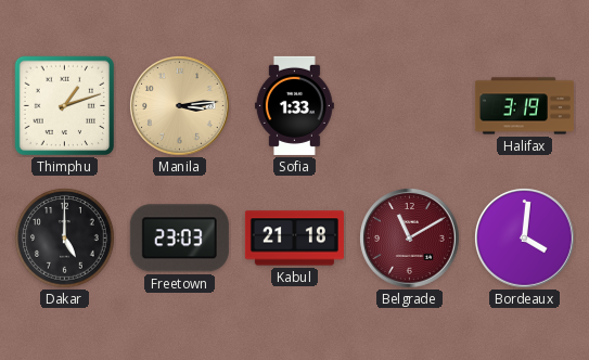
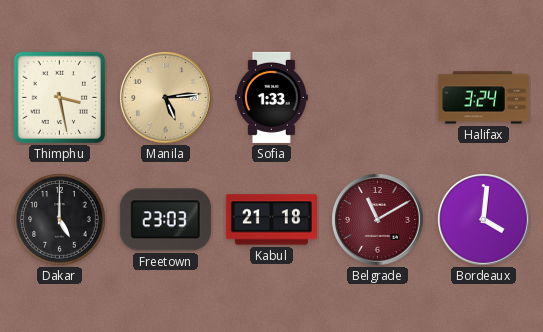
Thimphu: 1:12 -> 3:28 (60, 98)
Manila: 3:14 -> 5:14 (166, 98)
Halifax: 3:19 -> 3:24 (483, 98)
